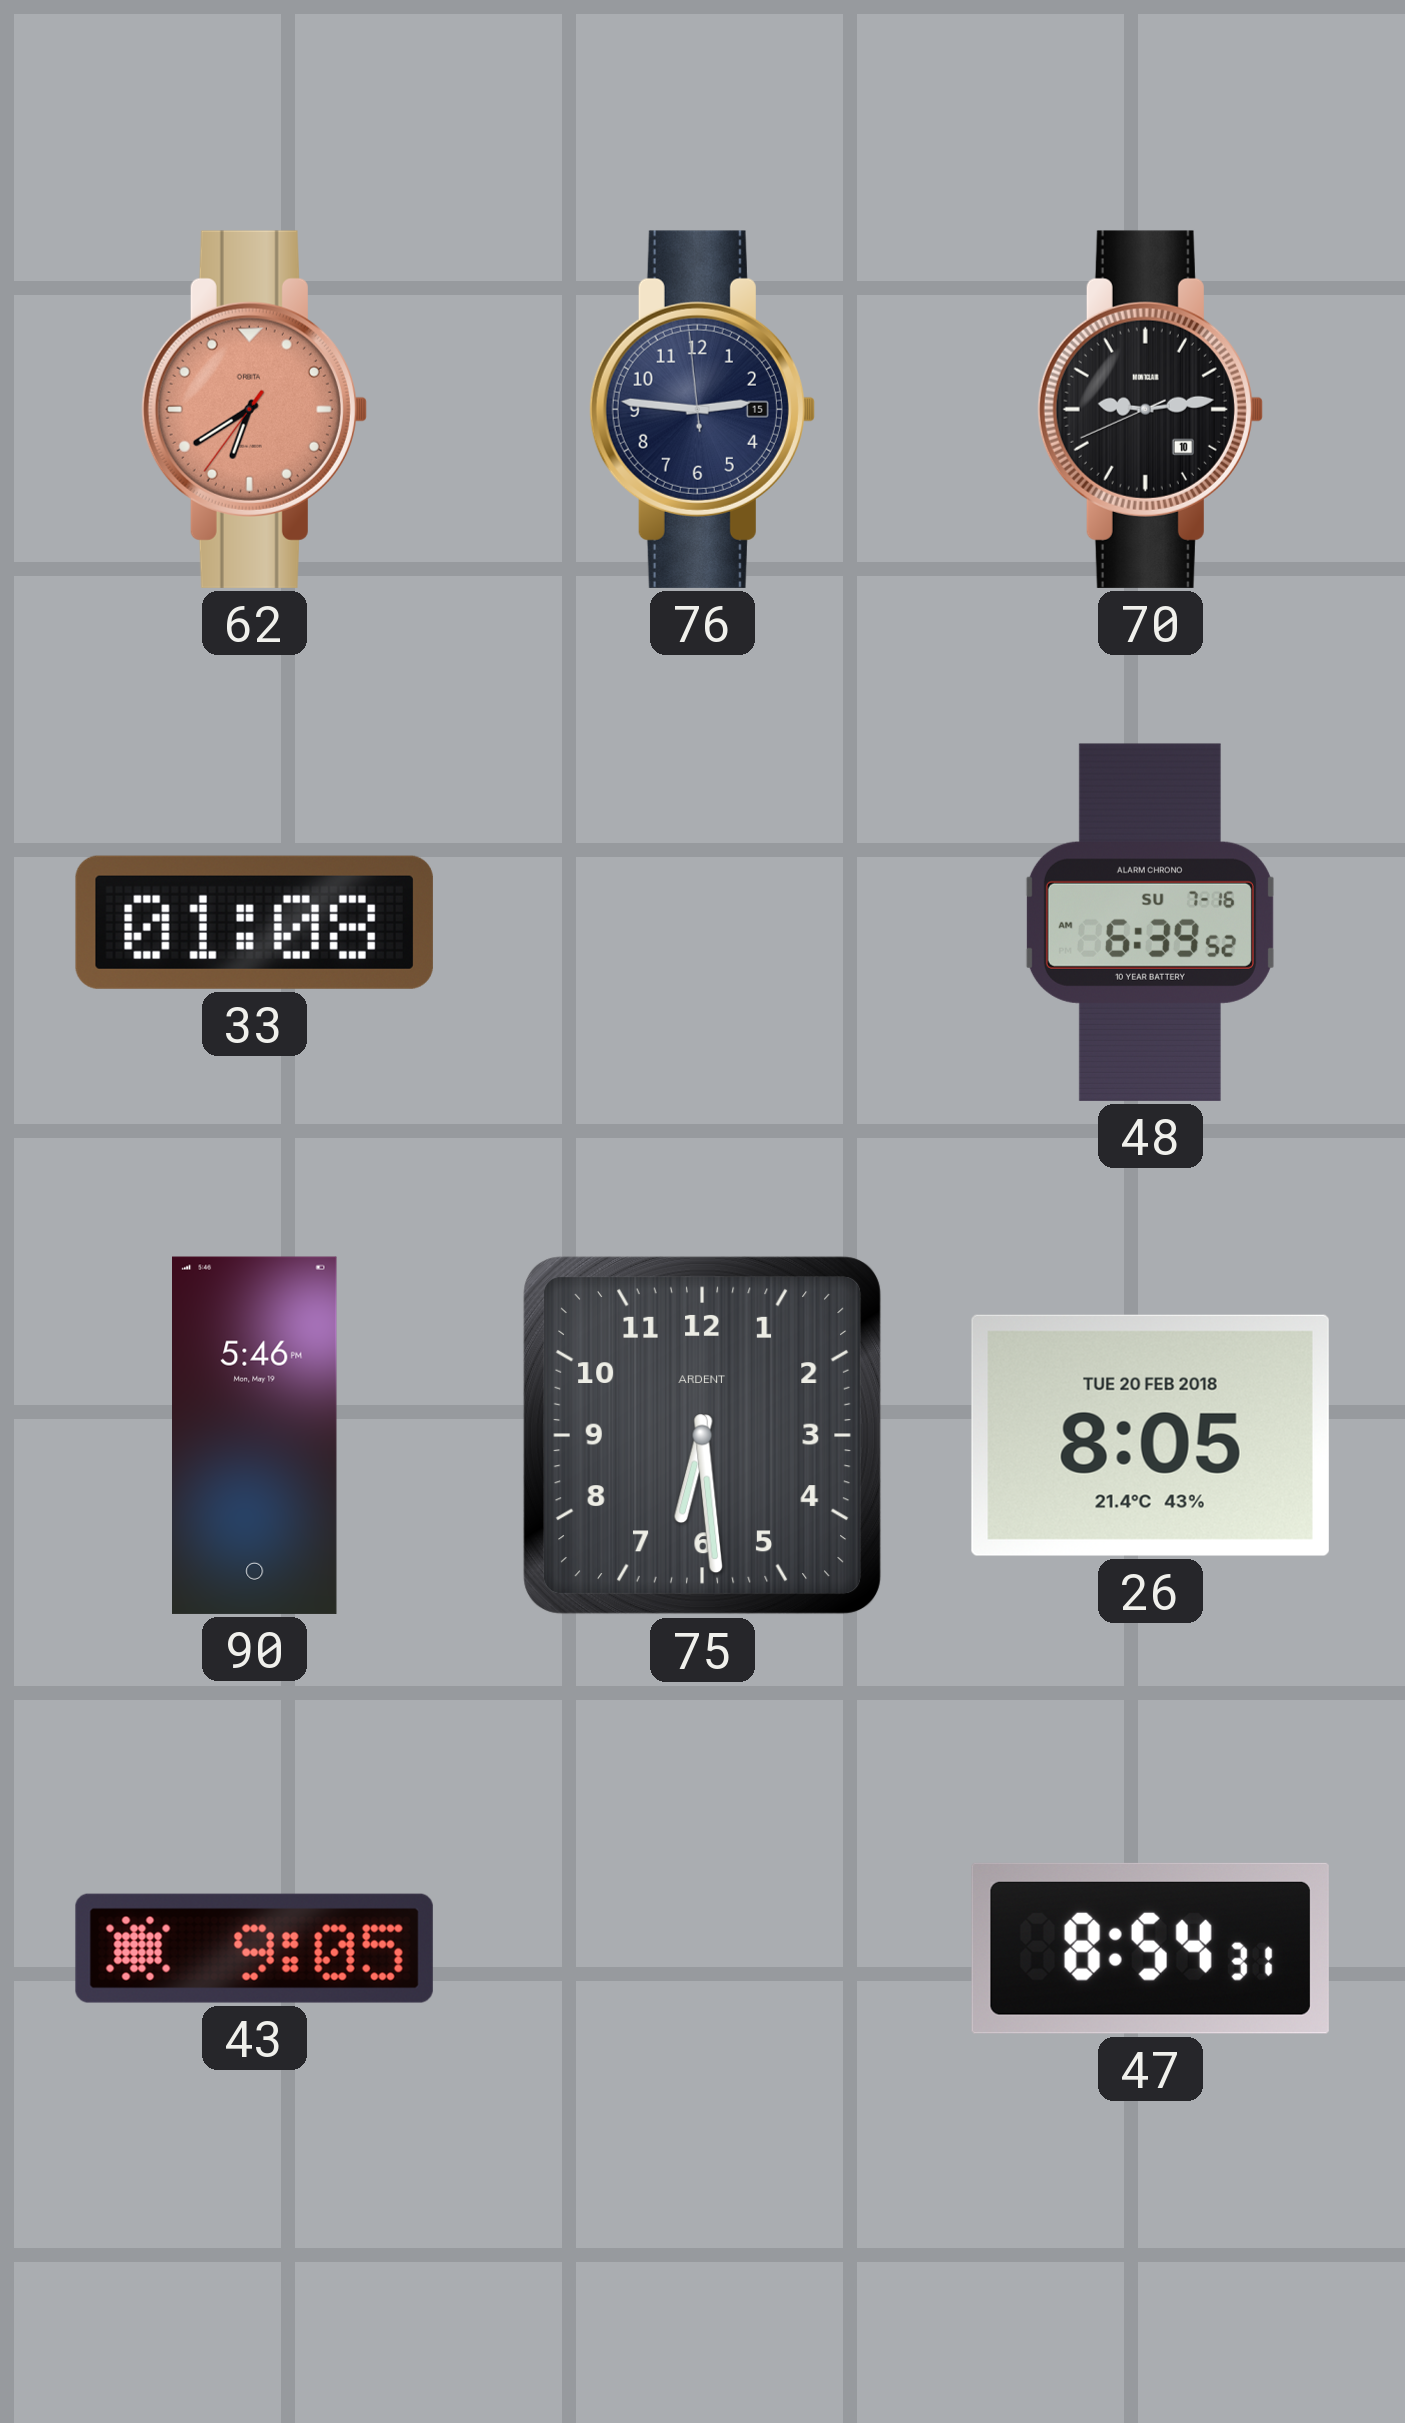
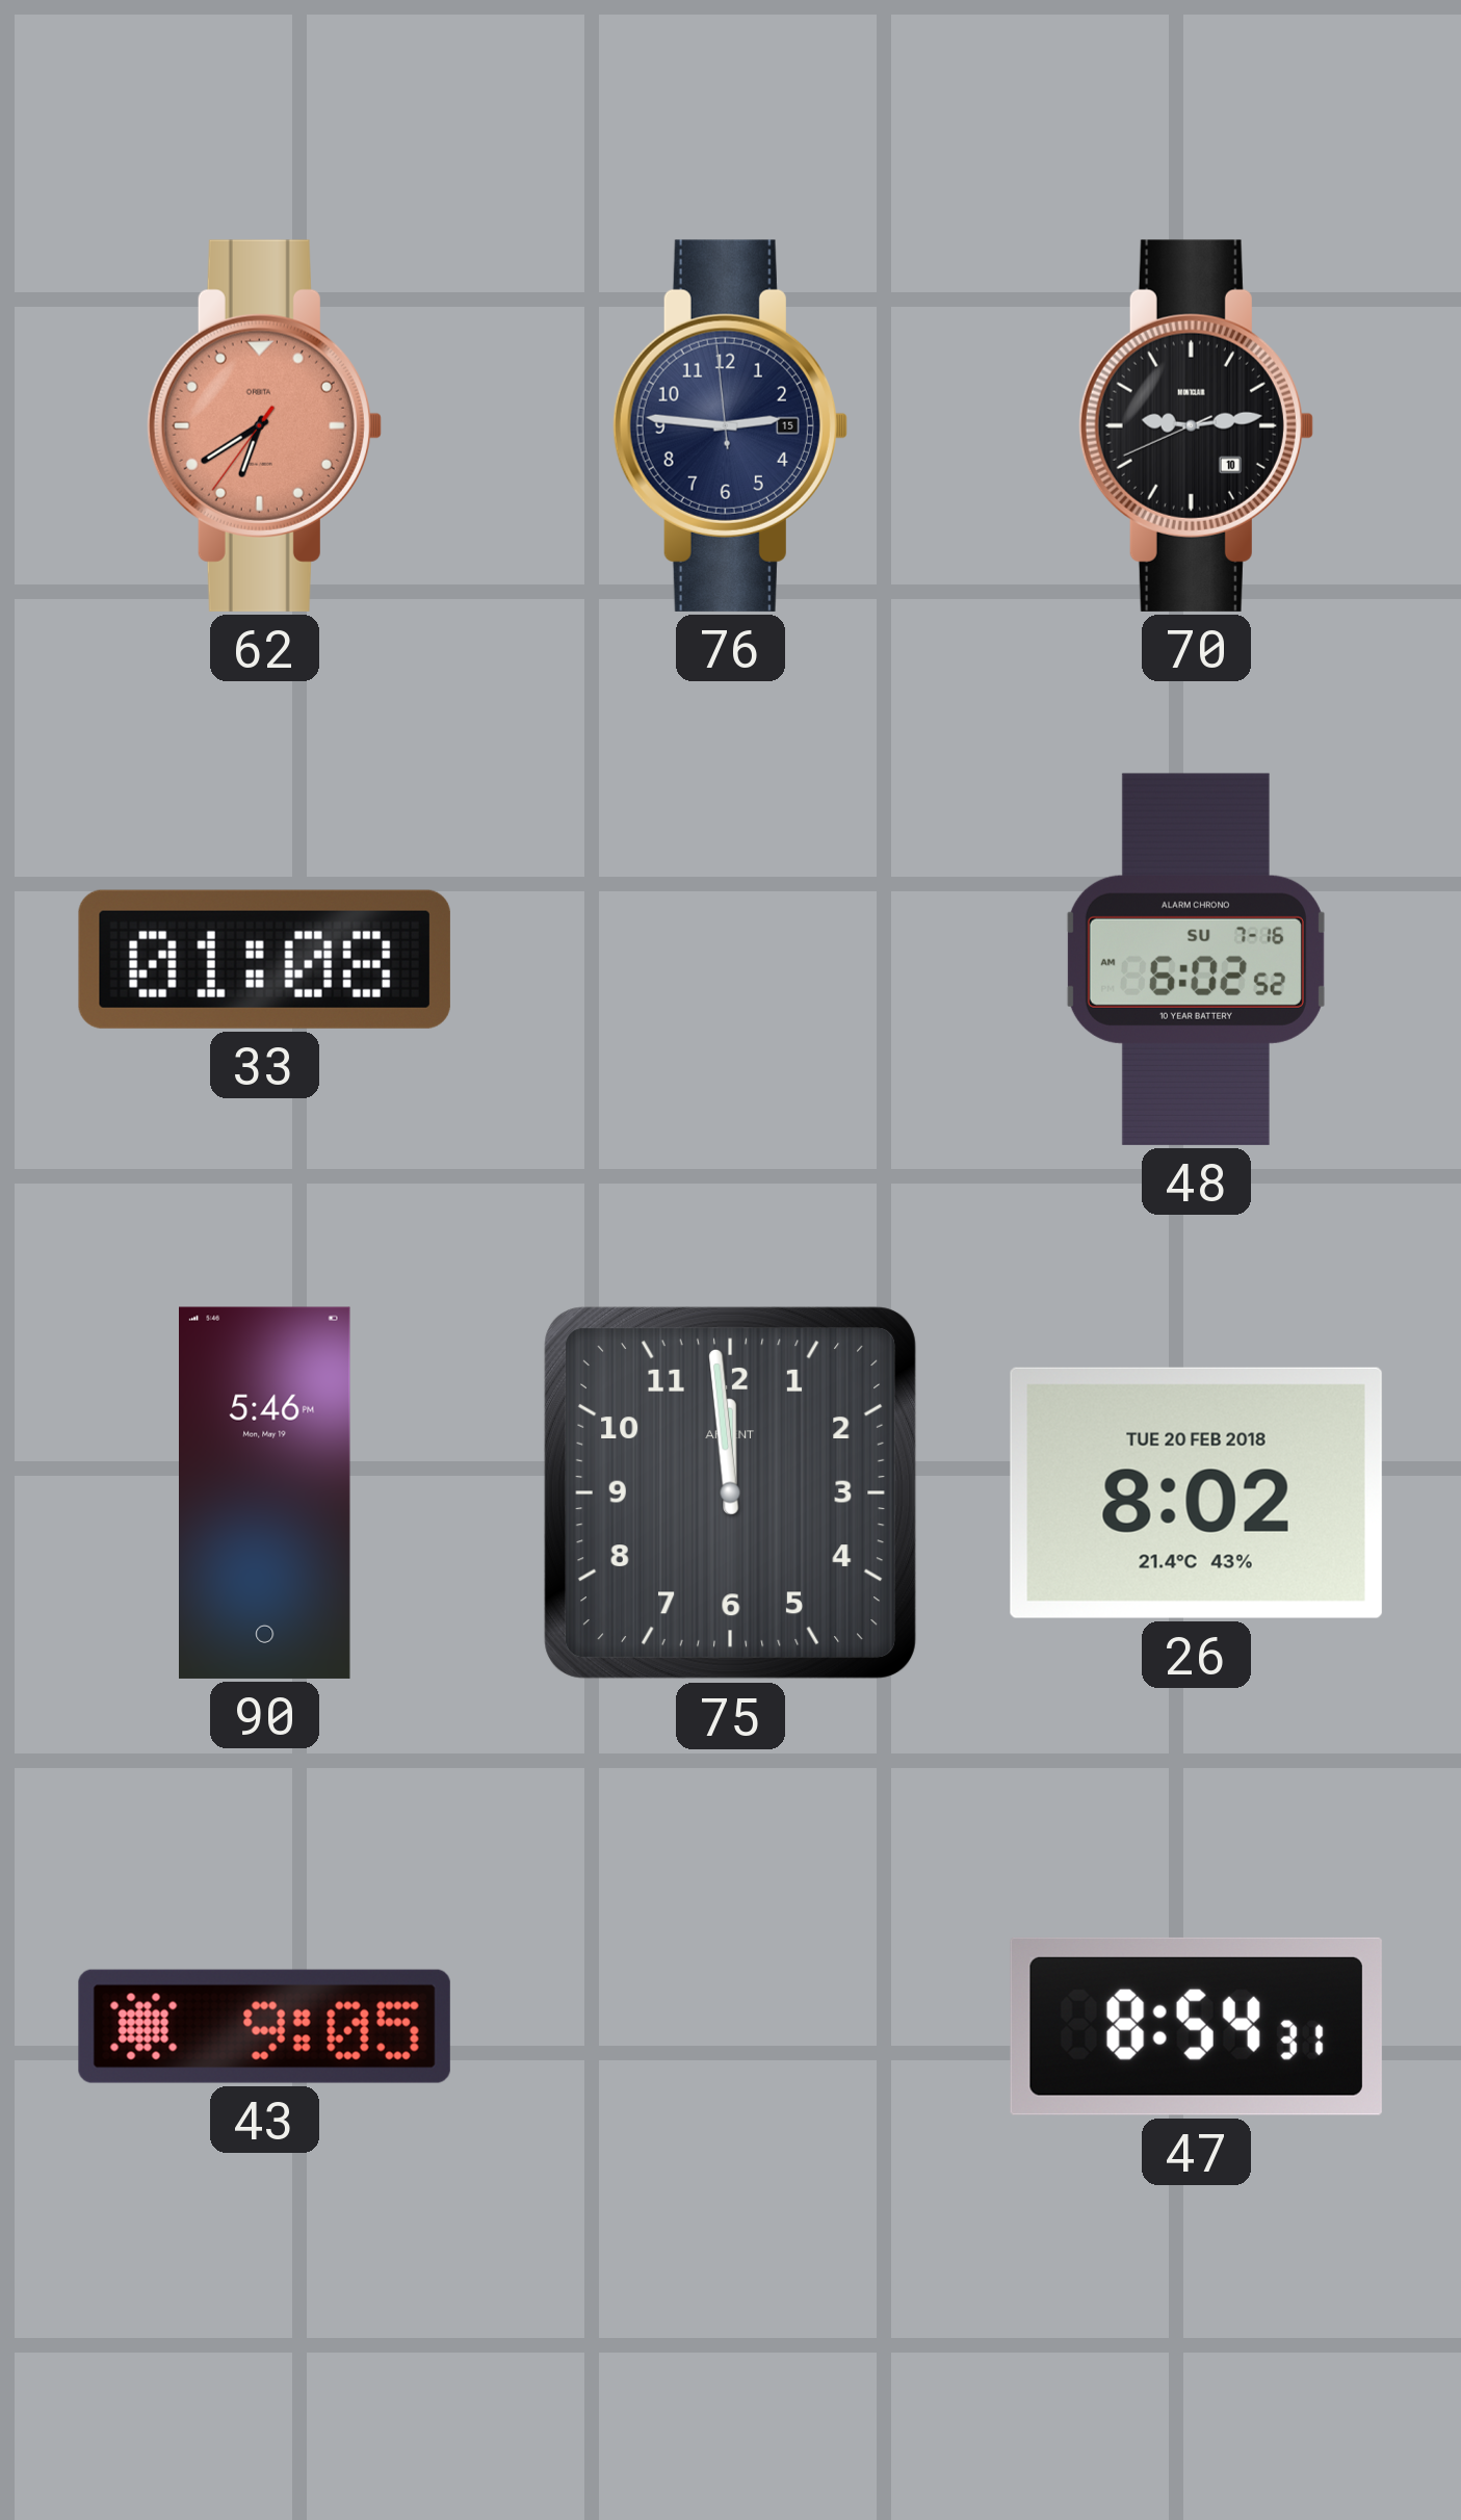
48: 6:39 -> 6:02 (1196, 959)
75: 6:29 -> 11:59 (730, 1492)
26: 8:05 -> 8:02 (1196, 1492)
